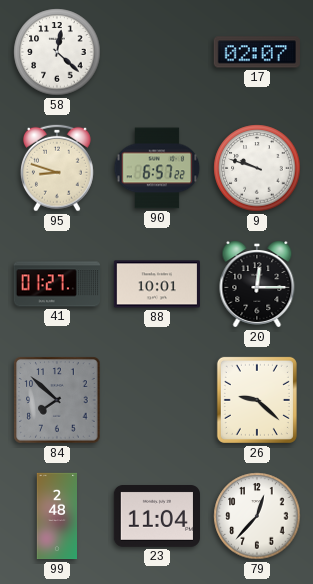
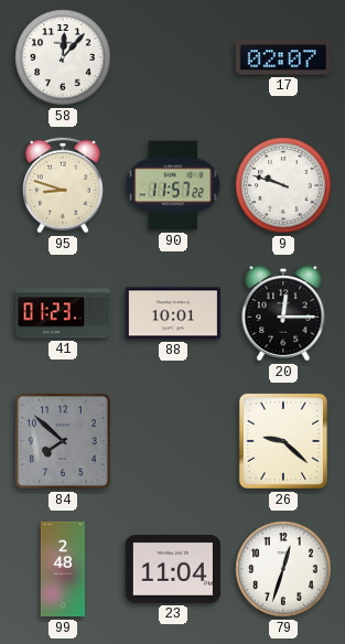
58: 12:22 -> 12:07 (63, 57)
90: 6:57 -> 11:57 (173, 185)
41: 01:27 -> 01:23 (62, 313)
79: 12:37 -> 12:33 (283, 569)
